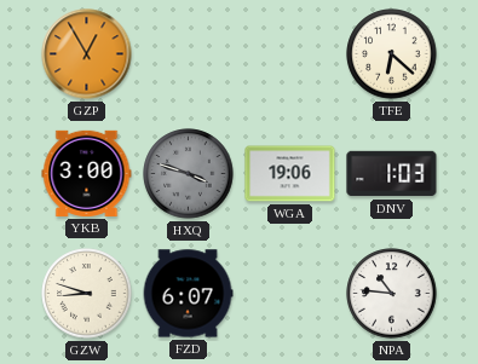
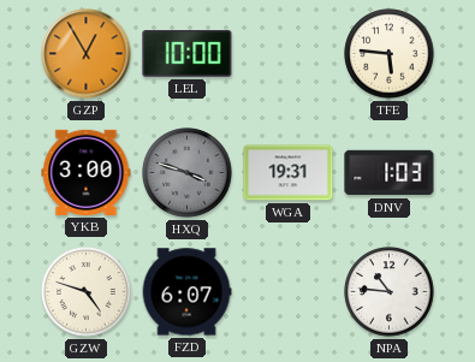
LEL: none -> 10:00 (188, 54)
TFE: 6:22 -> 5:46 (390, 54)
WGA: 19:06 -> 19:31 (289, 173)
GZW: 8:48 -> 4:48 (87, 292)
